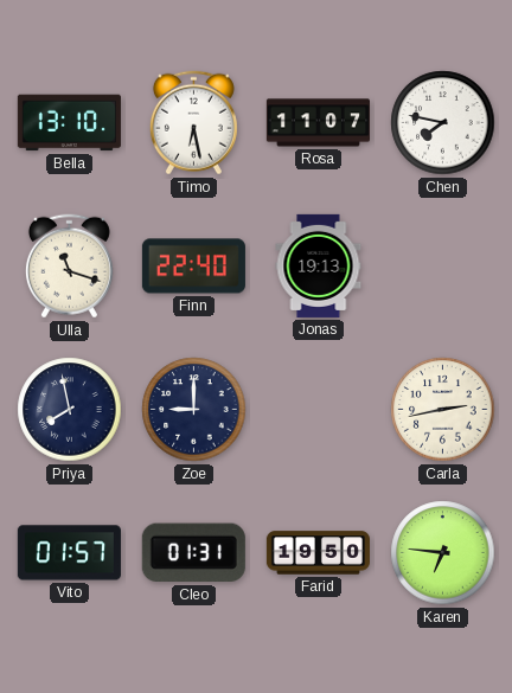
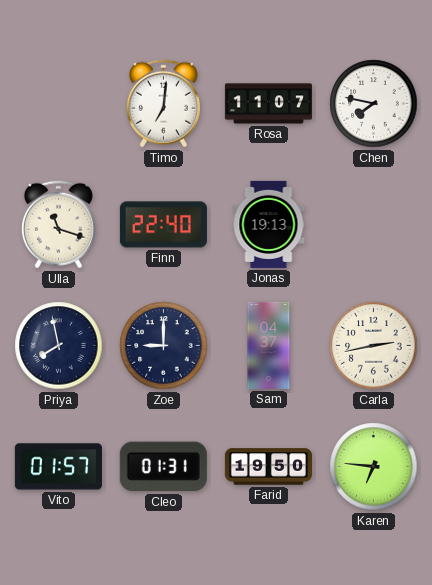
Bella: 13:10 -> none (69, 123)
Timo: 6:28 -> 7:01 (163, 104)
Sam: none -> 04:37 (269, 345)
